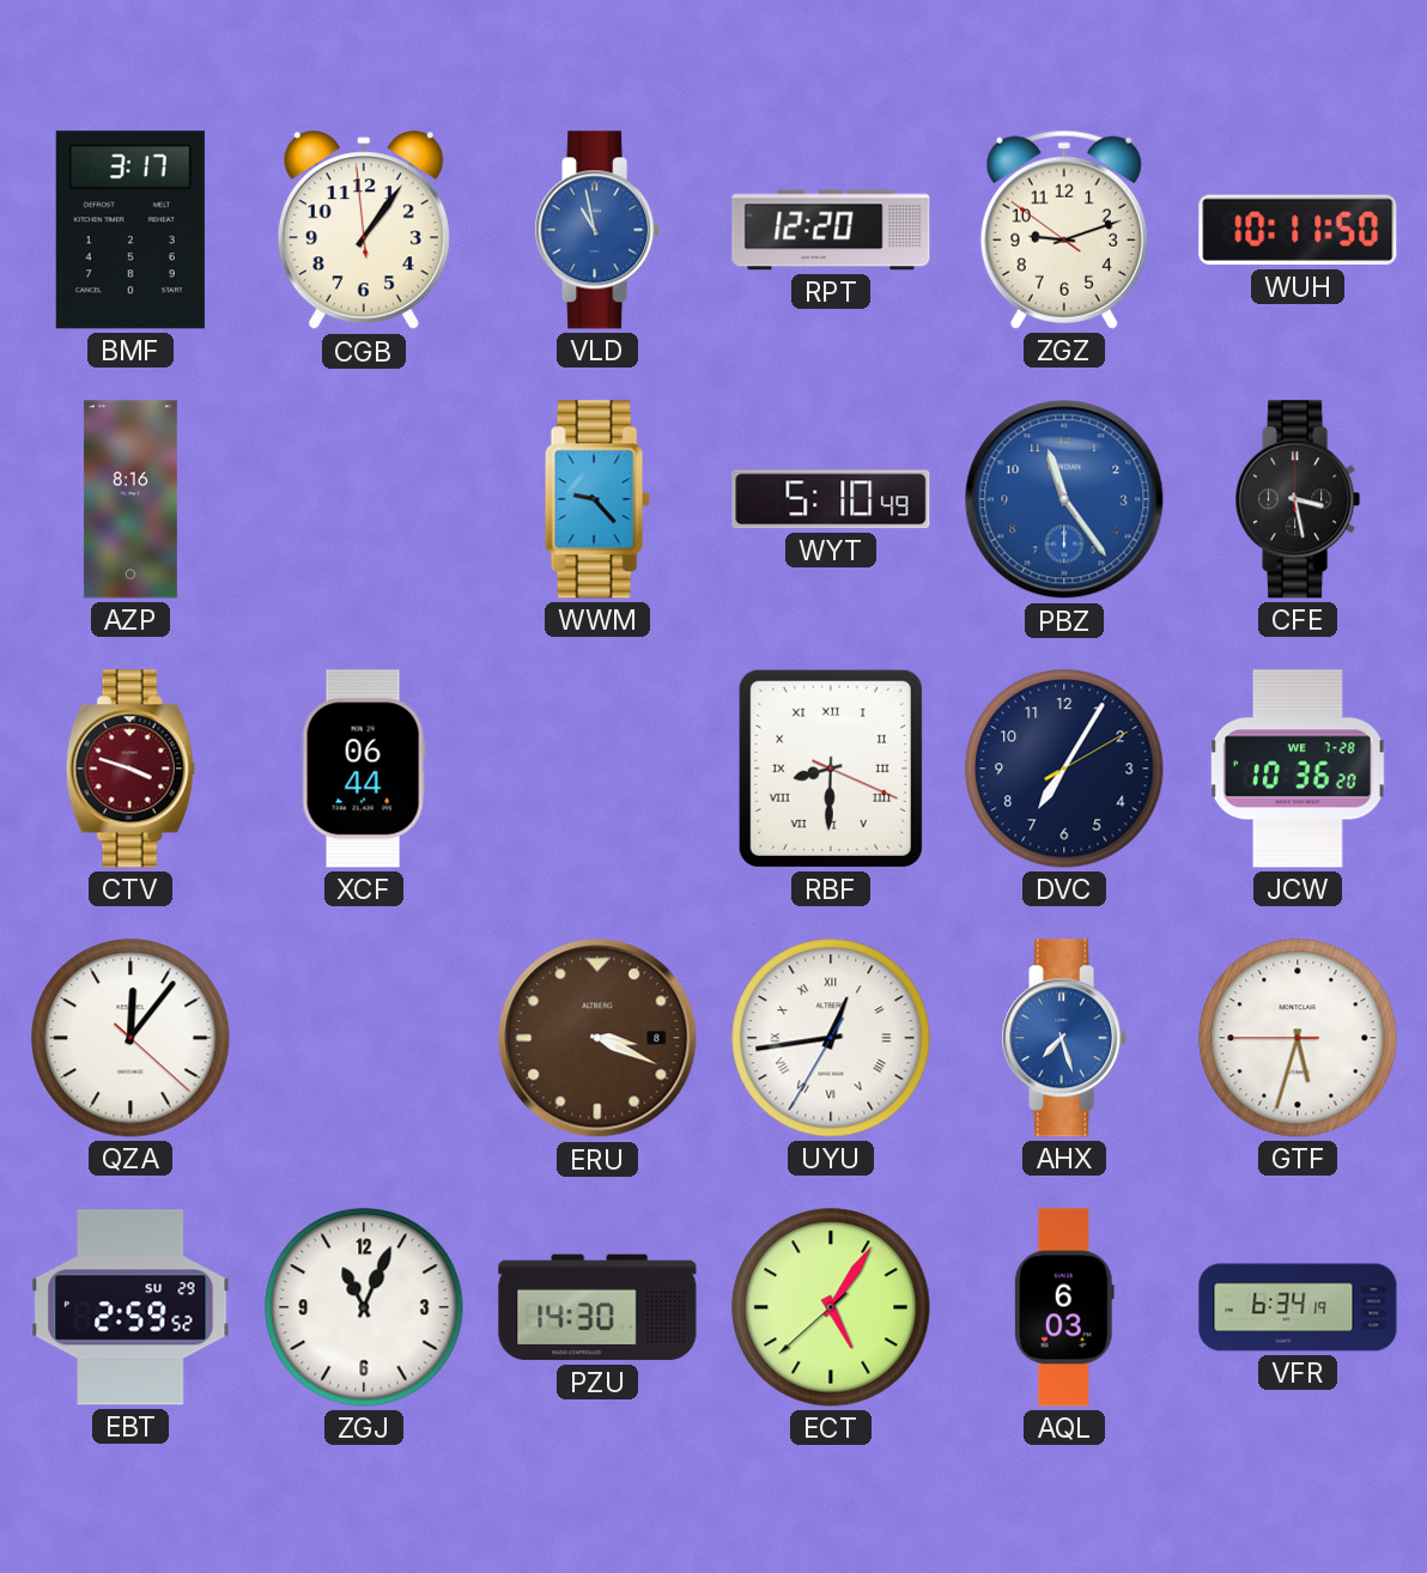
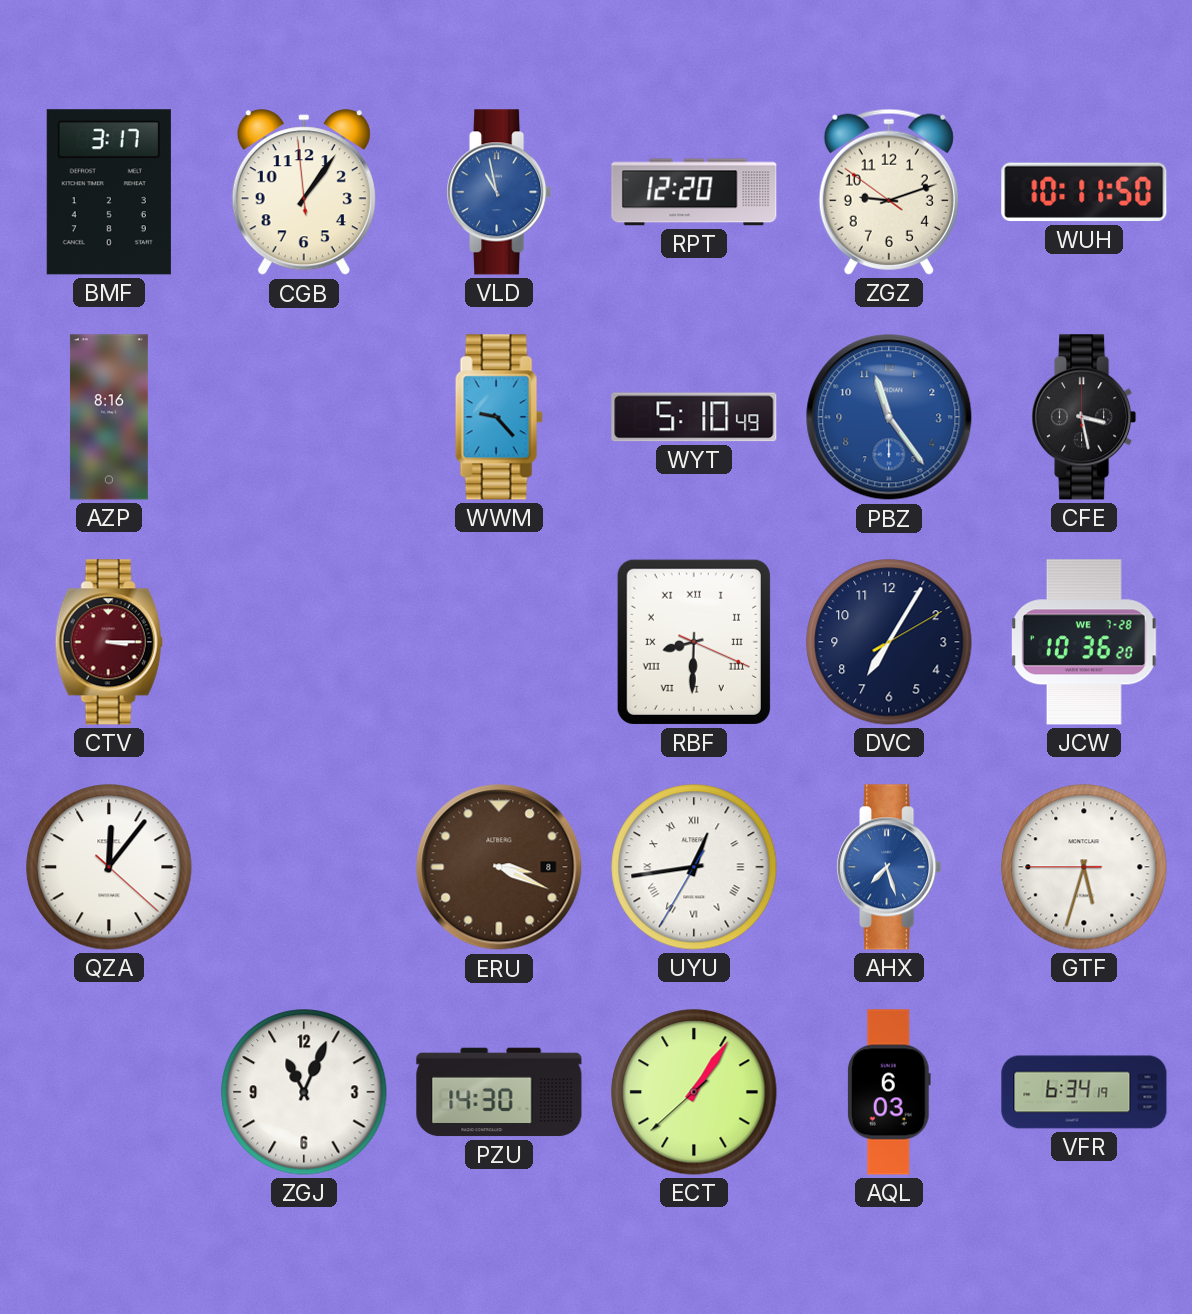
CTV: 3:48 -> 3:15 (109, 642)
XCF: 06:44 -> none (364, 769)
EBT: 2:59 -> none (130, 1307)
ECT: 5:05 -> 1:05 (694, 1092)
